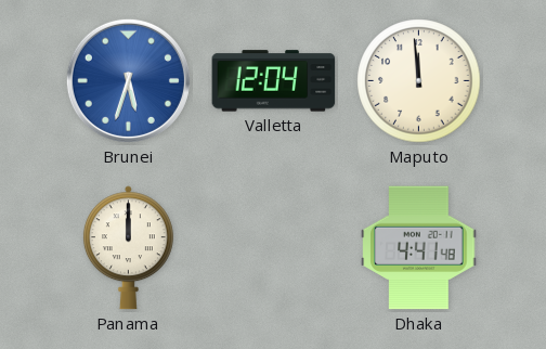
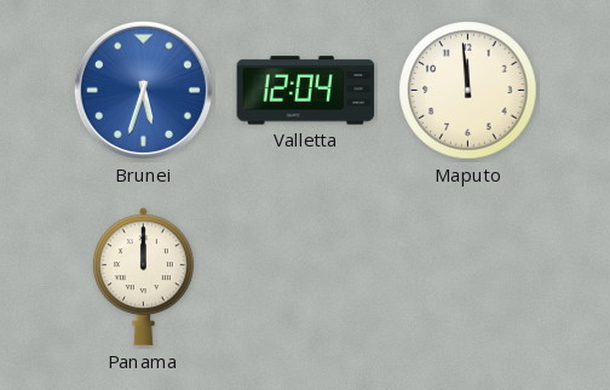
Dhaka: 4:41 -> none (419, 248)
